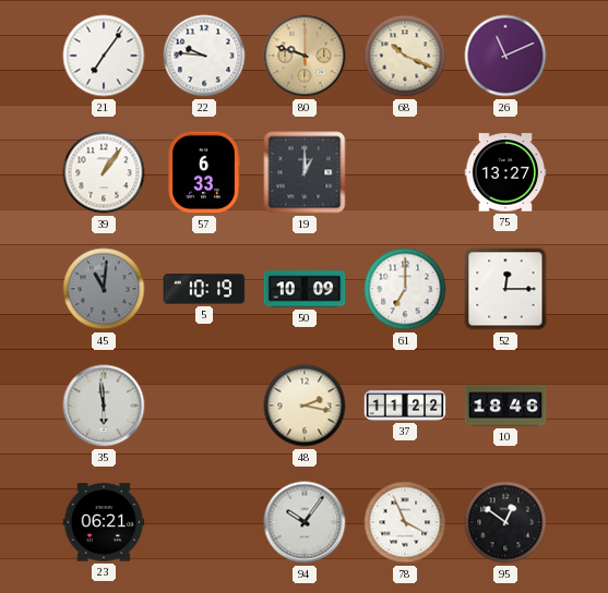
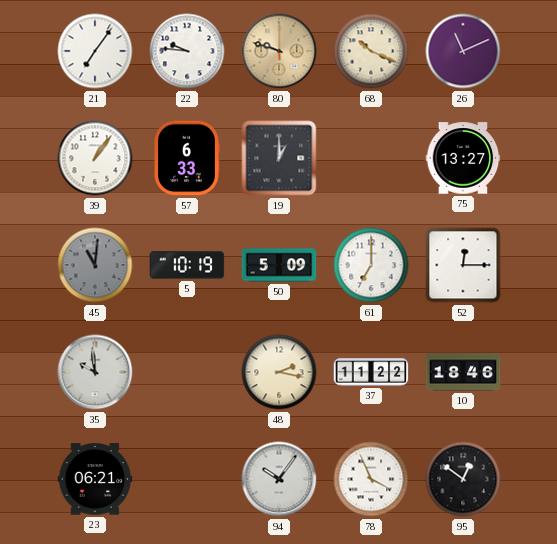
50: 10:09 -> 5:09 (279, 265)
35: 5:59 -> 9:59 (95, 372)
